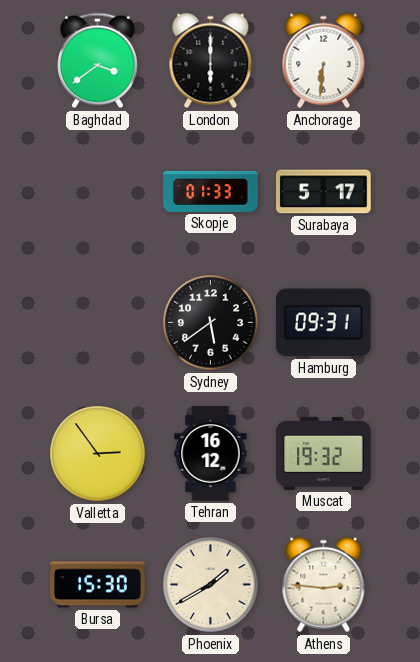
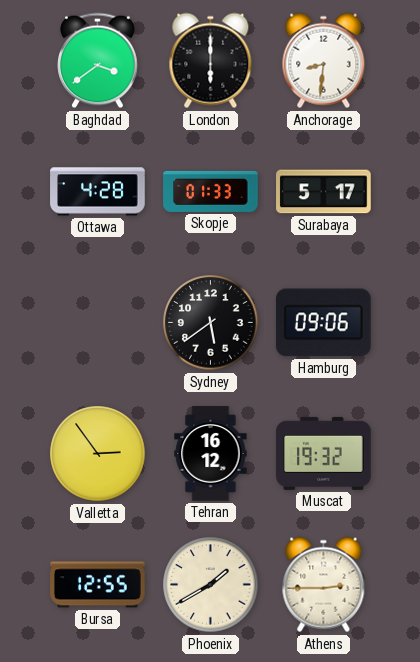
Anchorage: 6:31 -> 8:31 (324, 61)
Ottawa: none -> 4:28 (98, 192)
Hamburg: 09:31 -> 09:06 (323, 323)
Bursa: 15:30 -> 12:55 (98, 585)
Athens: 2:46 -> 2:45 (324, 585)
